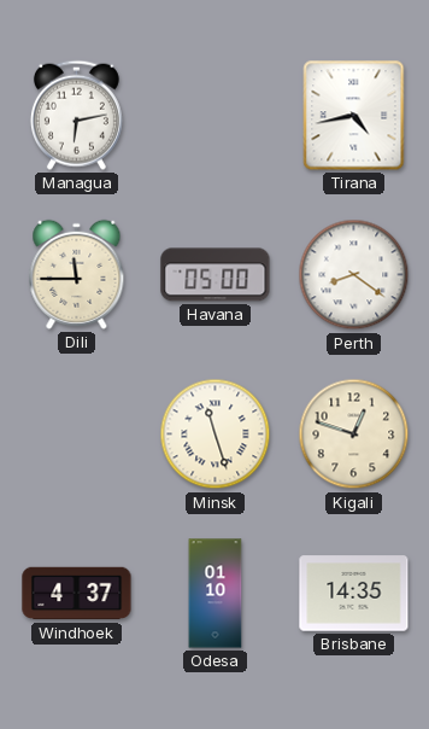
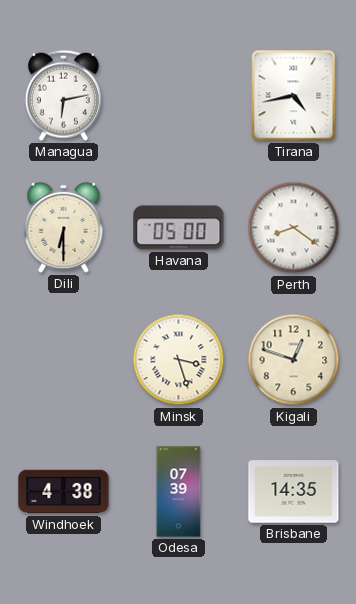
Dili: 11:45 -> 6:30 (64, 227)
Minsk: 11:27 -> 3:27 (179, 360)
Windhoek: 4:37 -> 4:38 (64, 492)
Odesa: 01:10 -> 07:39 (179, 492)
